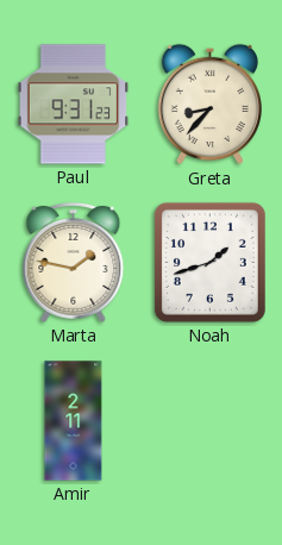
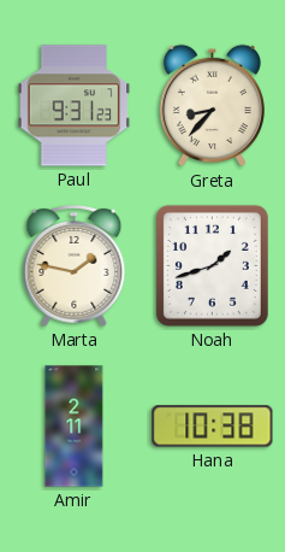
Hana: none -> 10:38 (213, 427)
